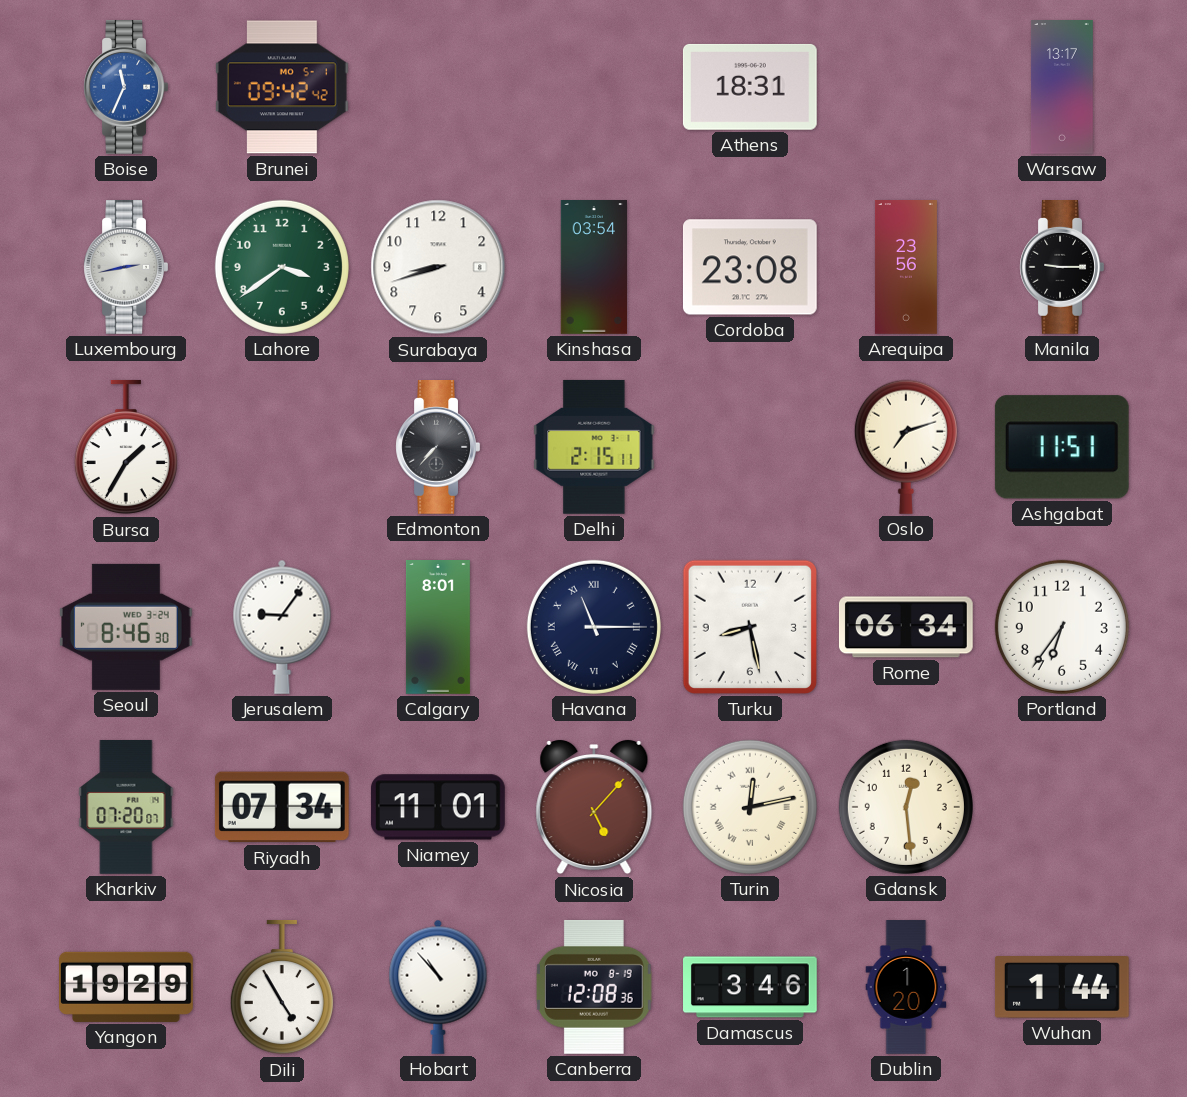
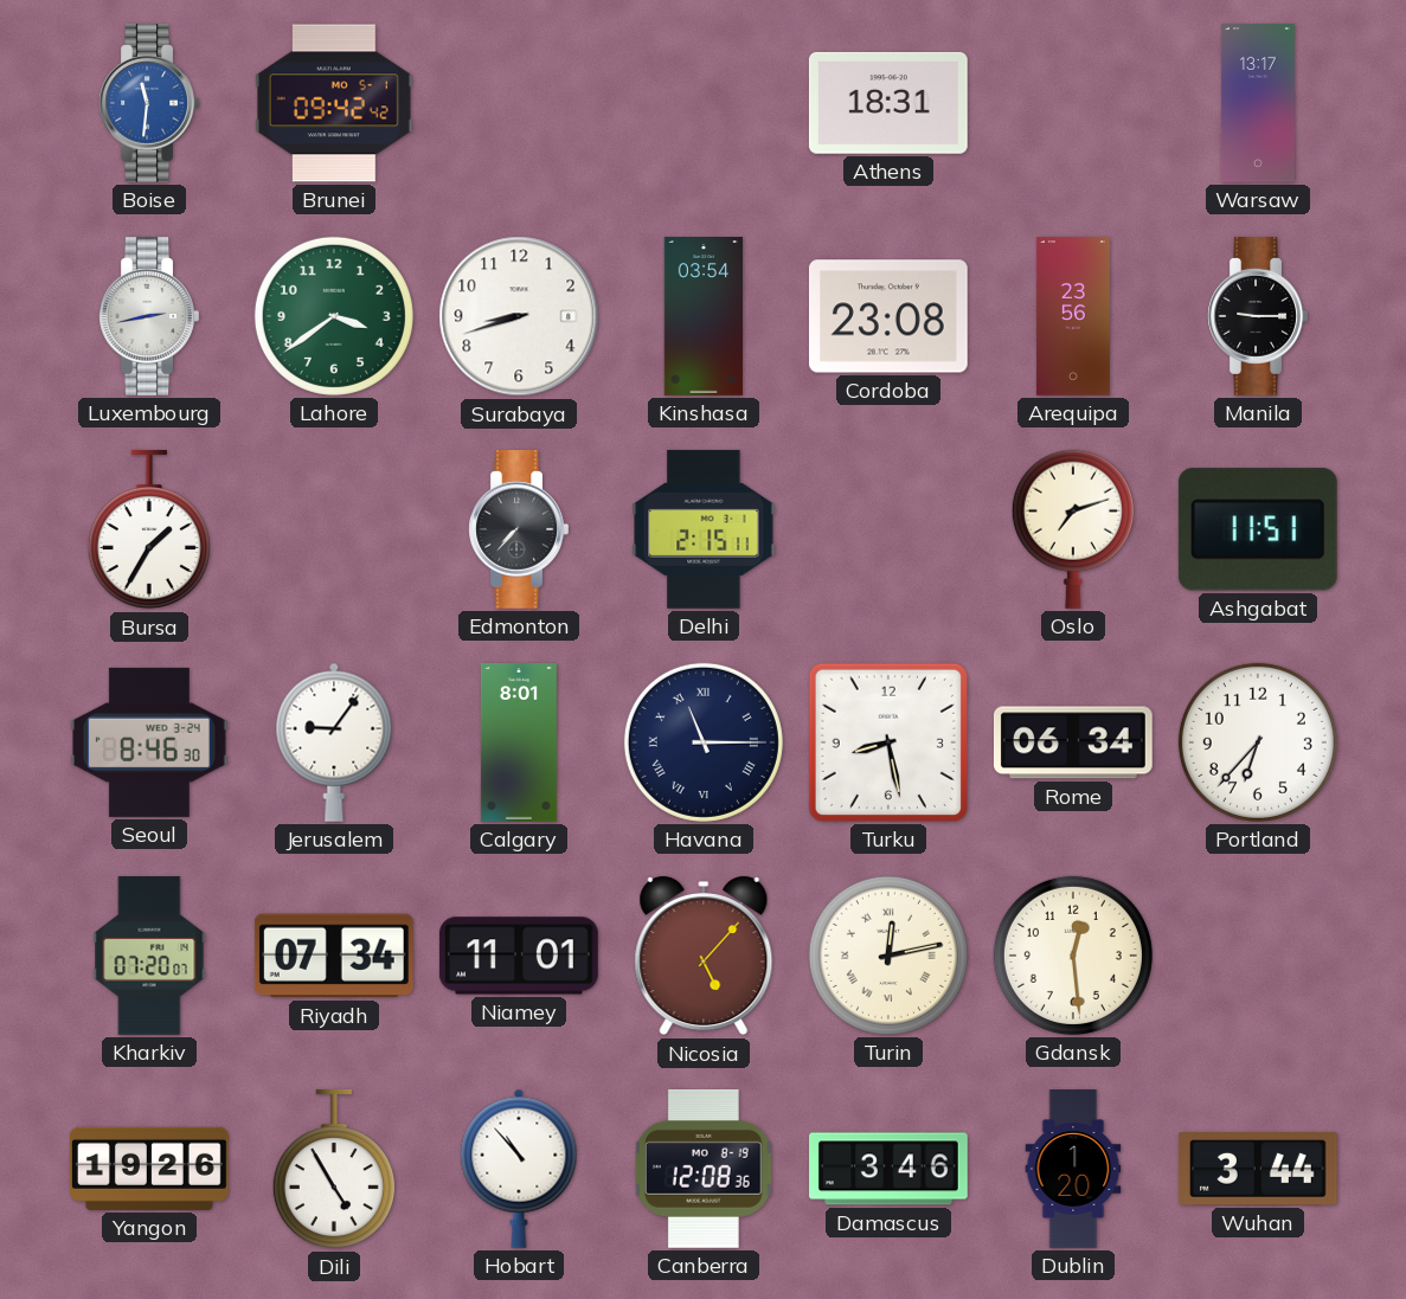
Boise: 11:34 -> 11:31 (149, 104)
Portland: 6:36 -> 6:37 (1258, 742)
Yangon: 19:29 -> 19:26 (150, 1169)
Wuhan: 1:44 -> 3:44 (1258, 1170)
